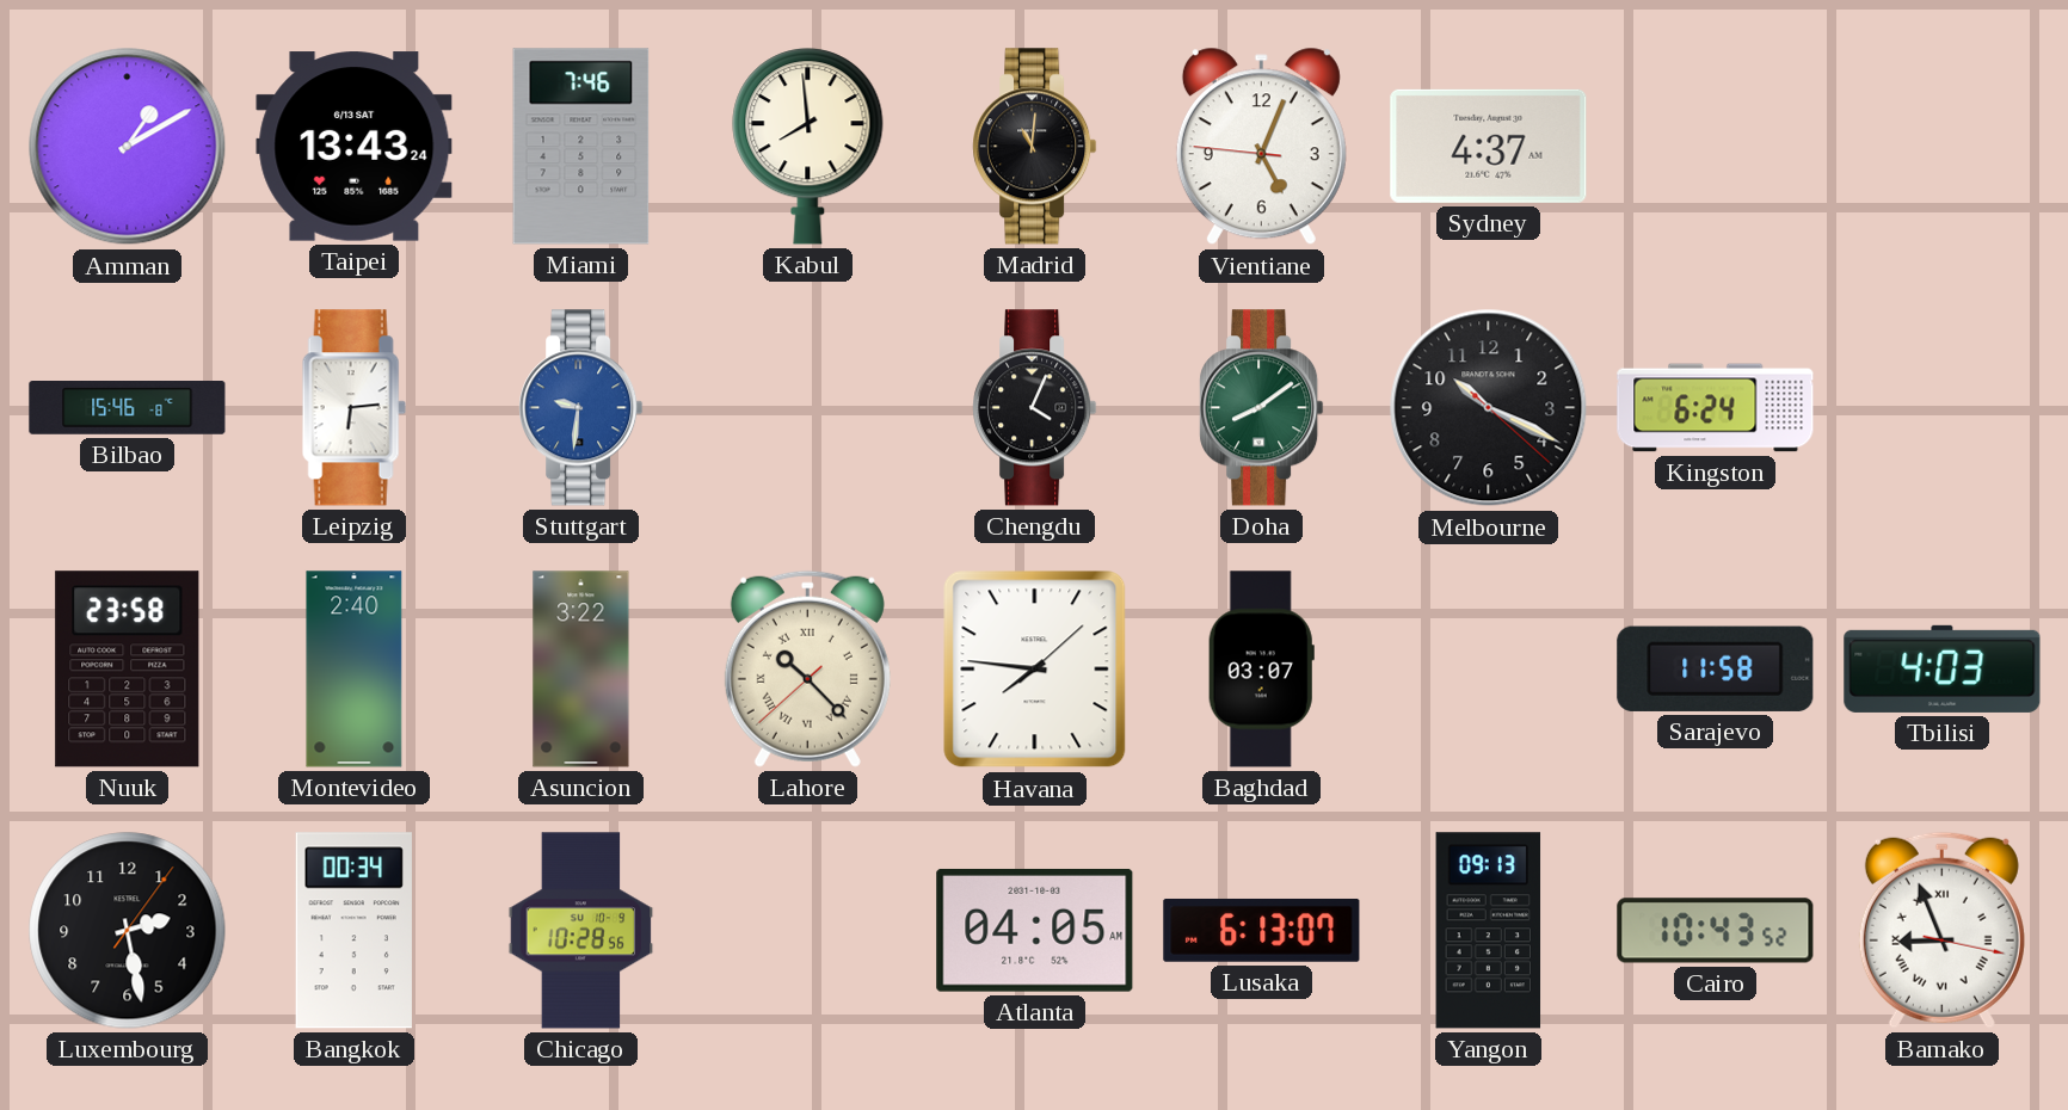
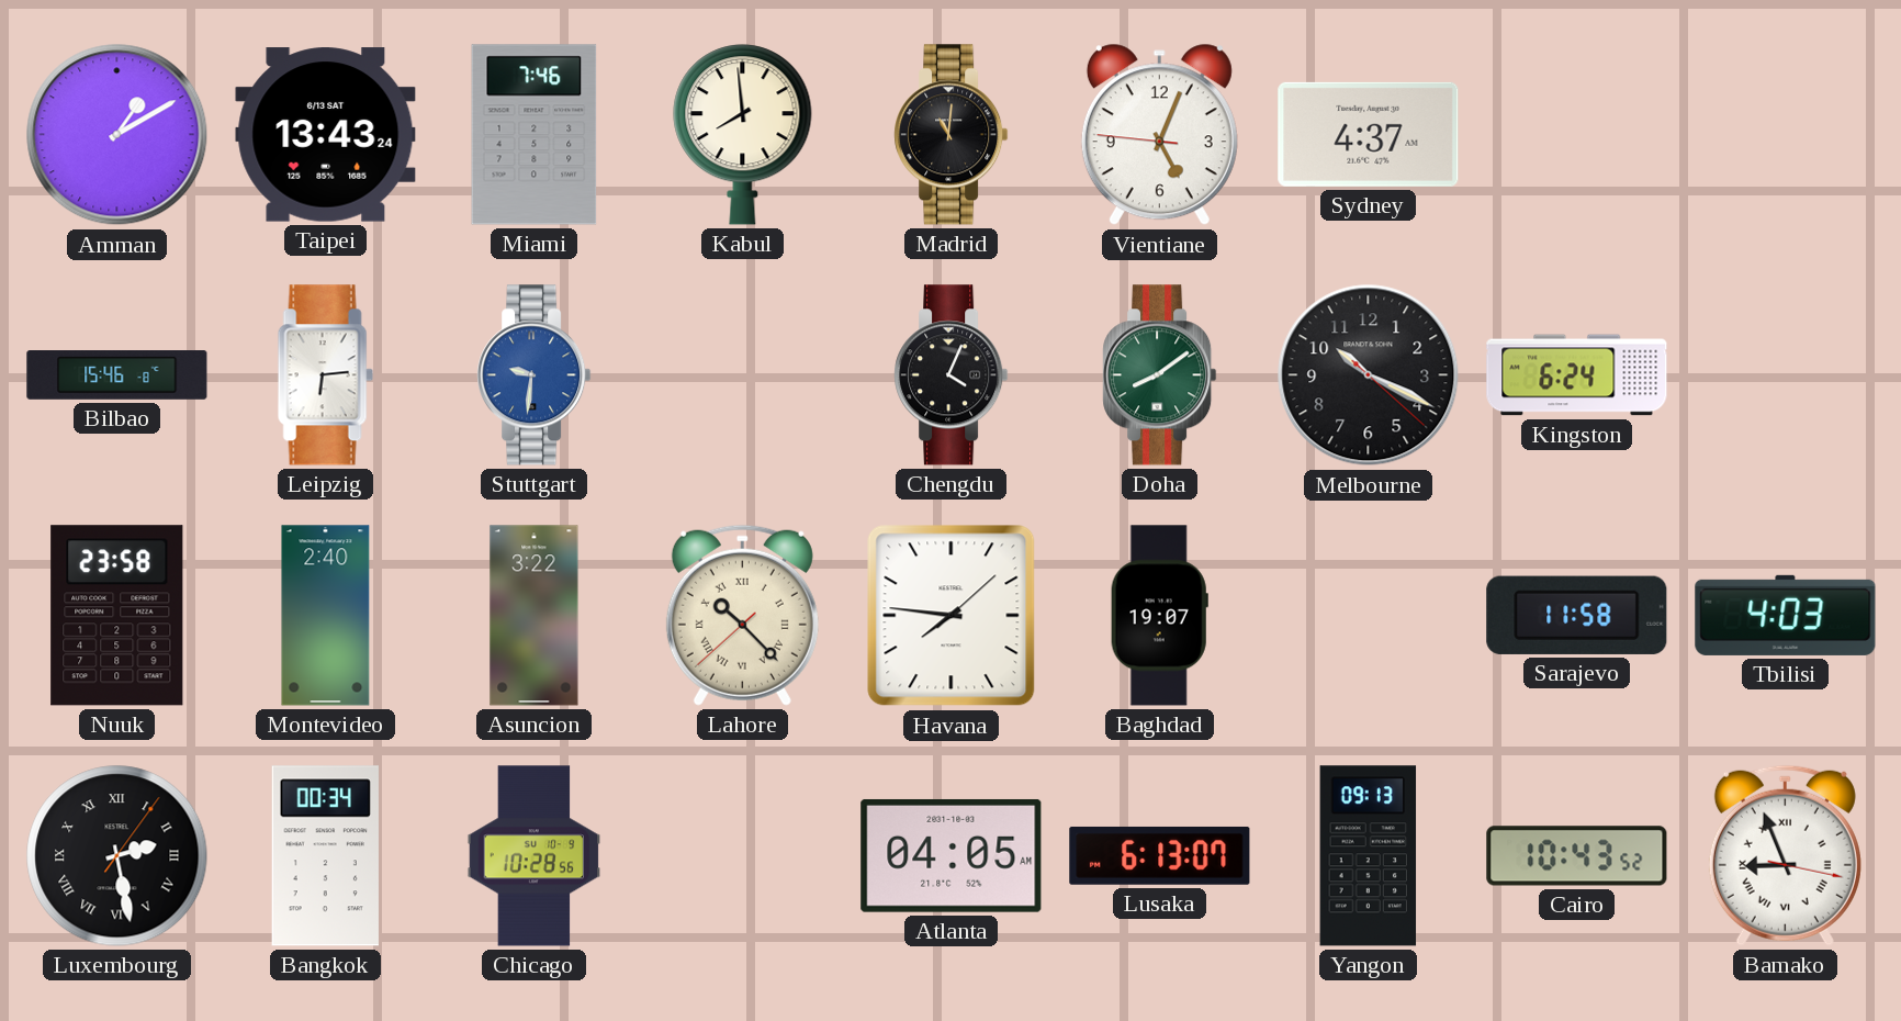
Baghdad: 03:07 -> 19:07 (1159, 616)
Luxembourg numerals: Arabic -> Roman (117, 856)
